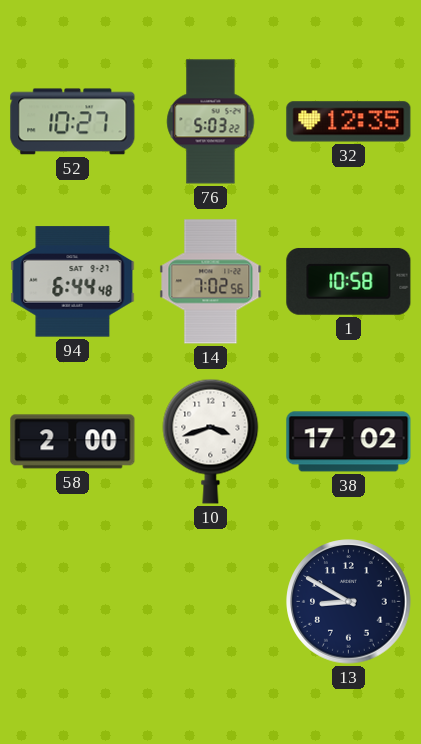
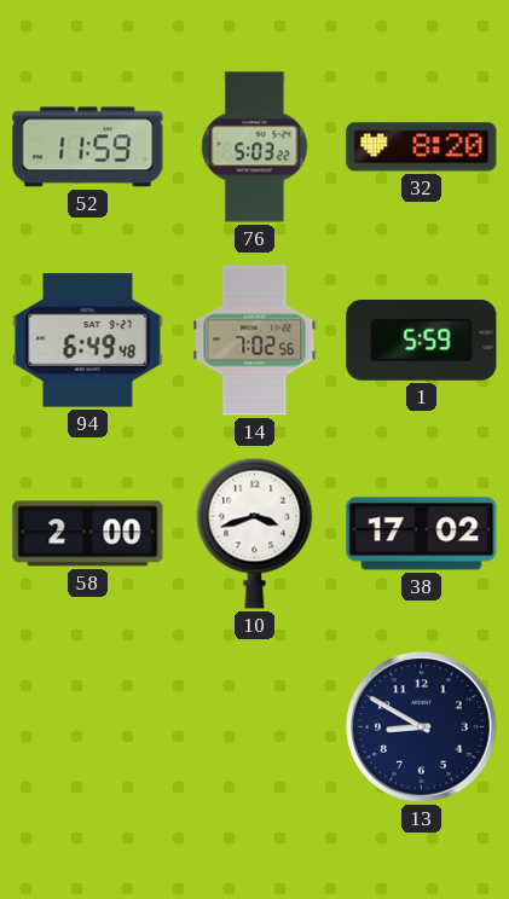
52: 10:27 -> 11:59 (88, 147)
32: 12:35 -> 8:20 (422, 147)
94: 6:44 -> 6:49 (88, 341)
1: 10:58 -> 5:59 (422, 340)
